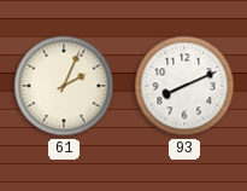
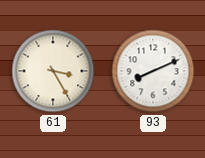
61: 2:04 -> 3:25 (53, 71)
